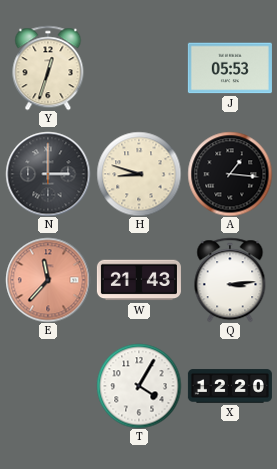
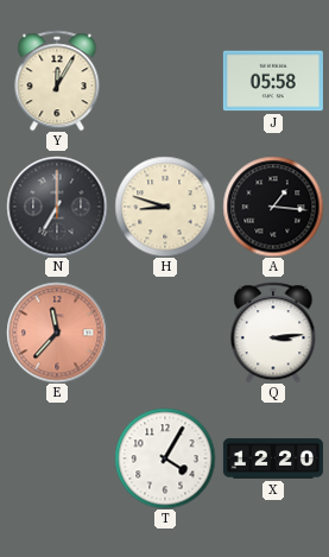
Y: 12:33 -> 12:05 (57, 81)
J: 05:53 -> 05:58 (273, 81)
N: 3:00 -> 7:00 (57, 207)
W: 21:43 -> none (139, 280)
